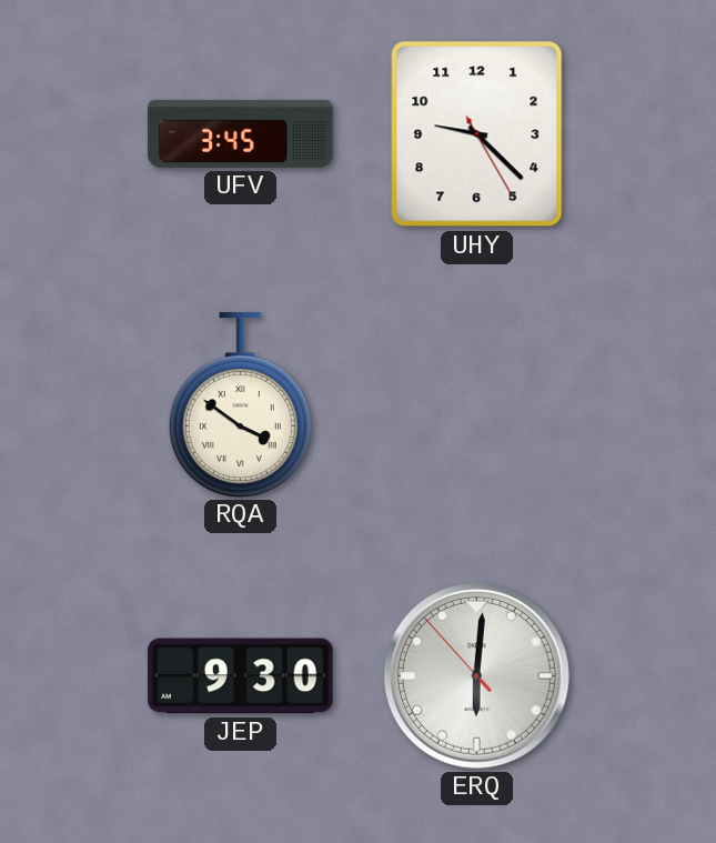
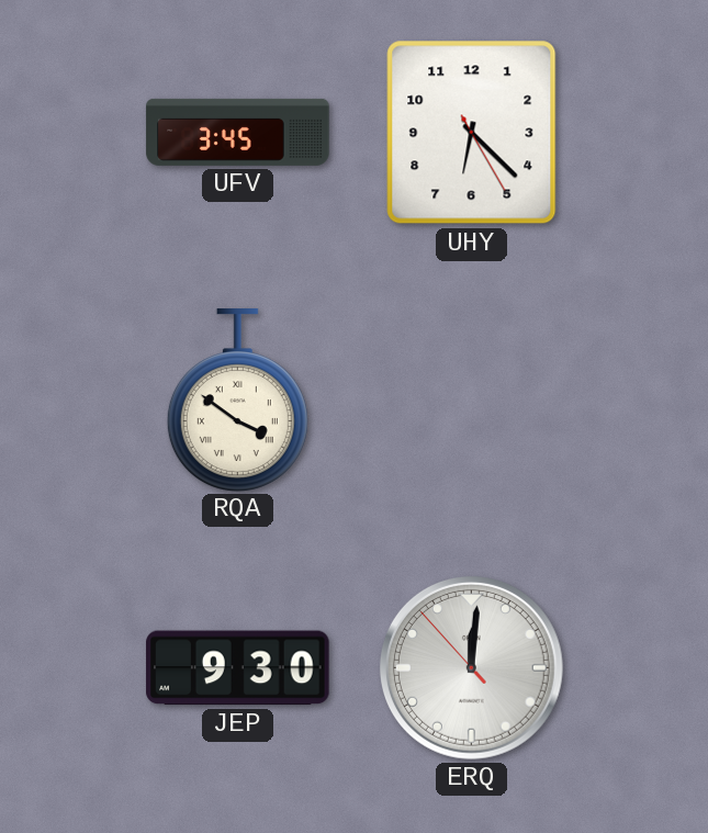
UHY: 9:22 -> 6:22 (472, 133)
ERQ: 6:00 -> 12:00 (471, 667)
